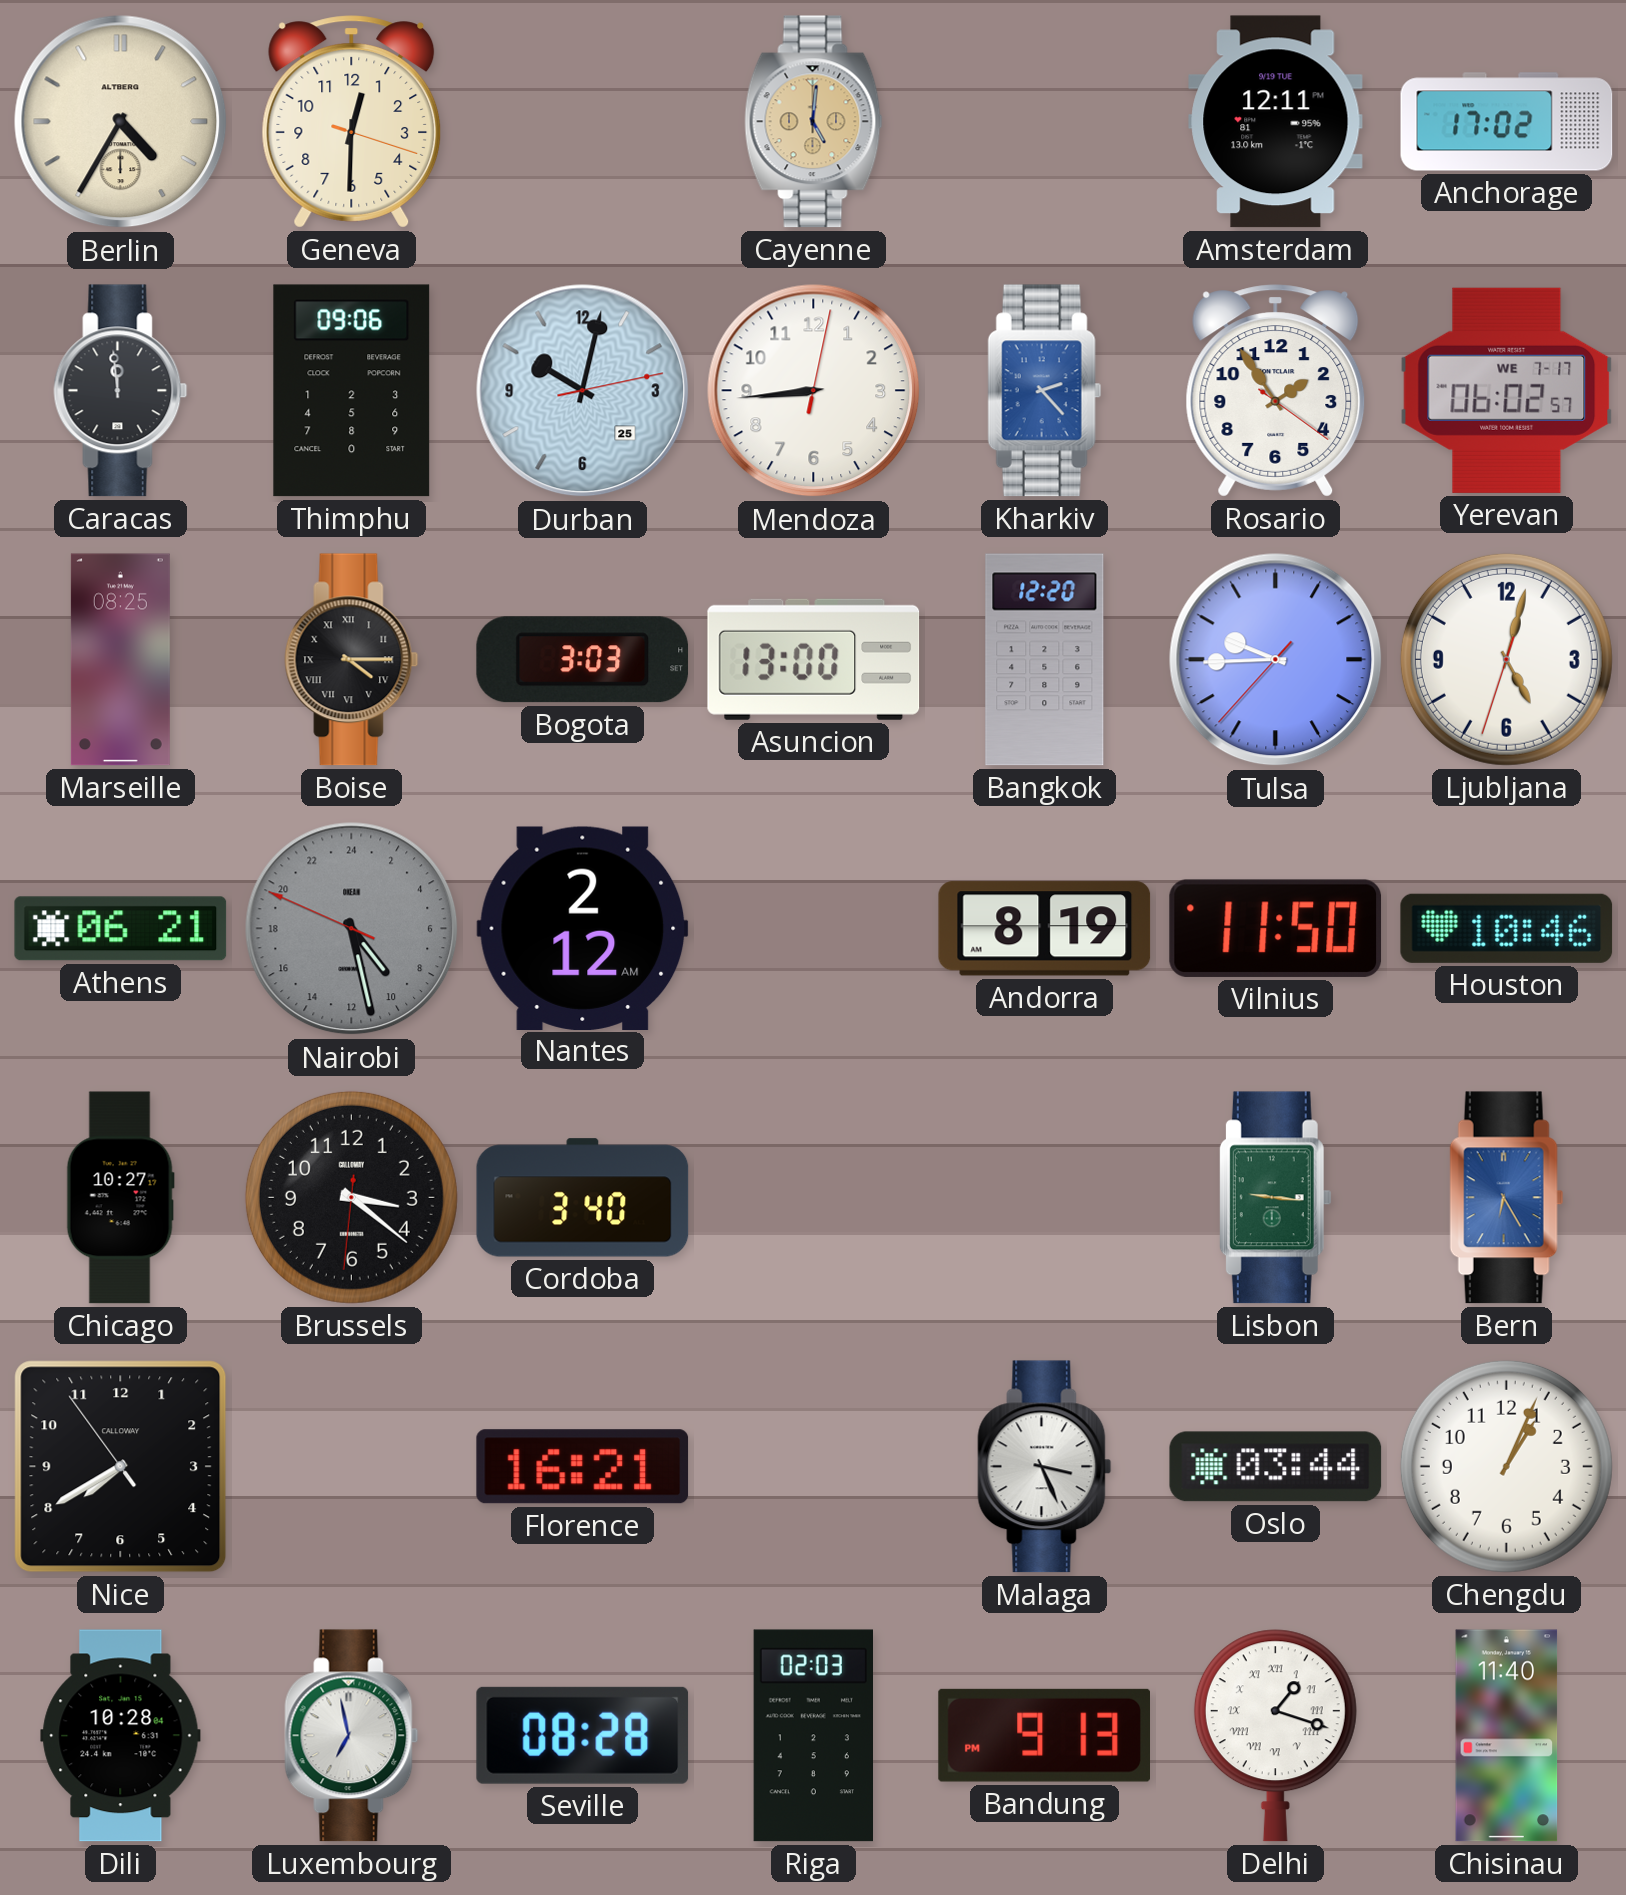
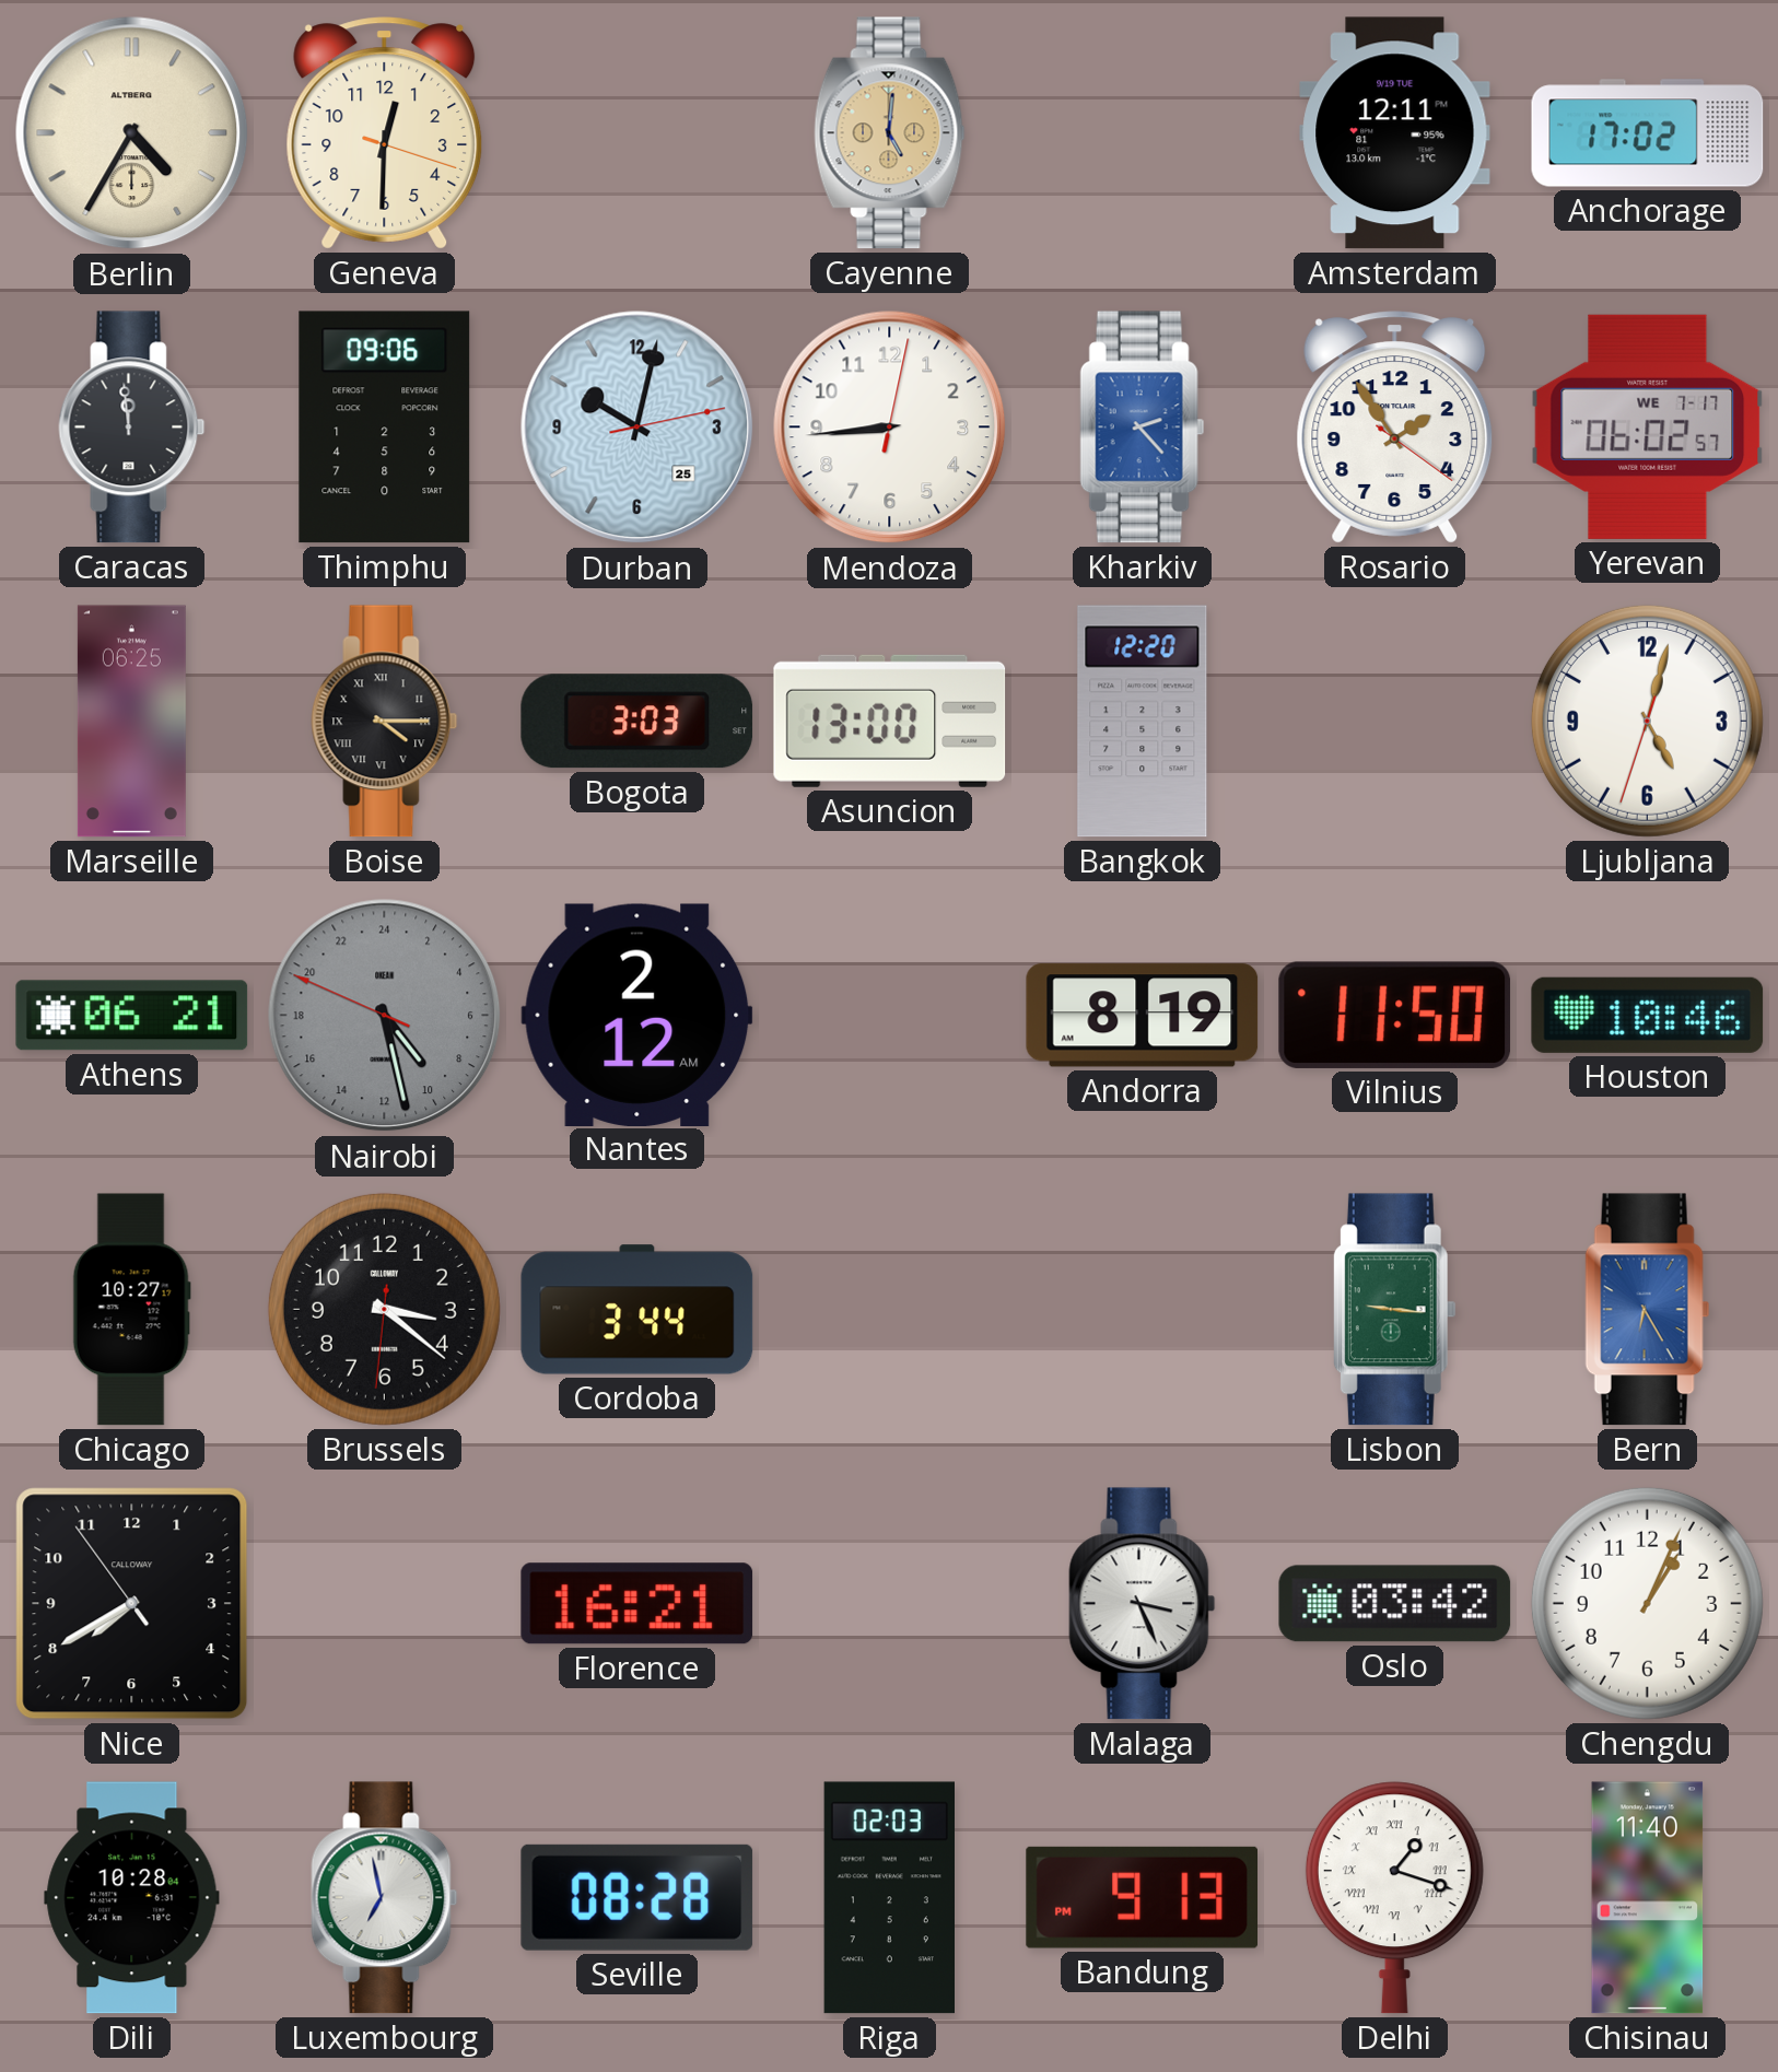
Marseille: 08:25 -> 06:25 (131, 722)
Tulsa: 9:44 -> none (1276, 660)
Cordoba: 3:40 -> 3:44 (637, 1310)
Oslo: 03:44 -> 03:42 (1395, 1604)
